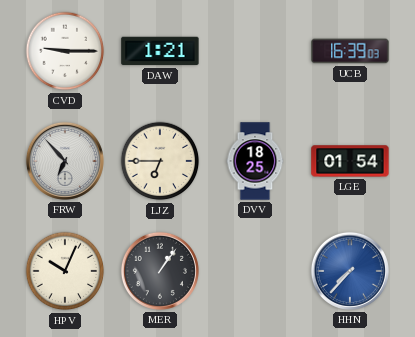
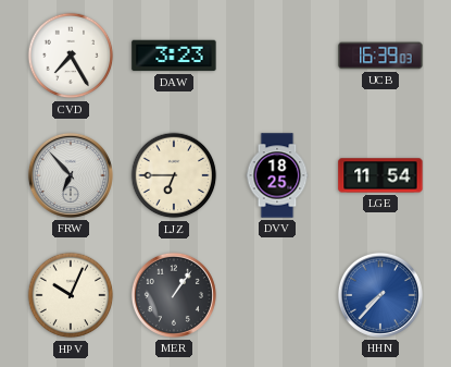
CVD: 9:15 -> 7:25 (71, 56)
DAW: 1:21 -> 3:23 (174, 56)
LGE: 01:54 -> 11:54 (380, 175)
